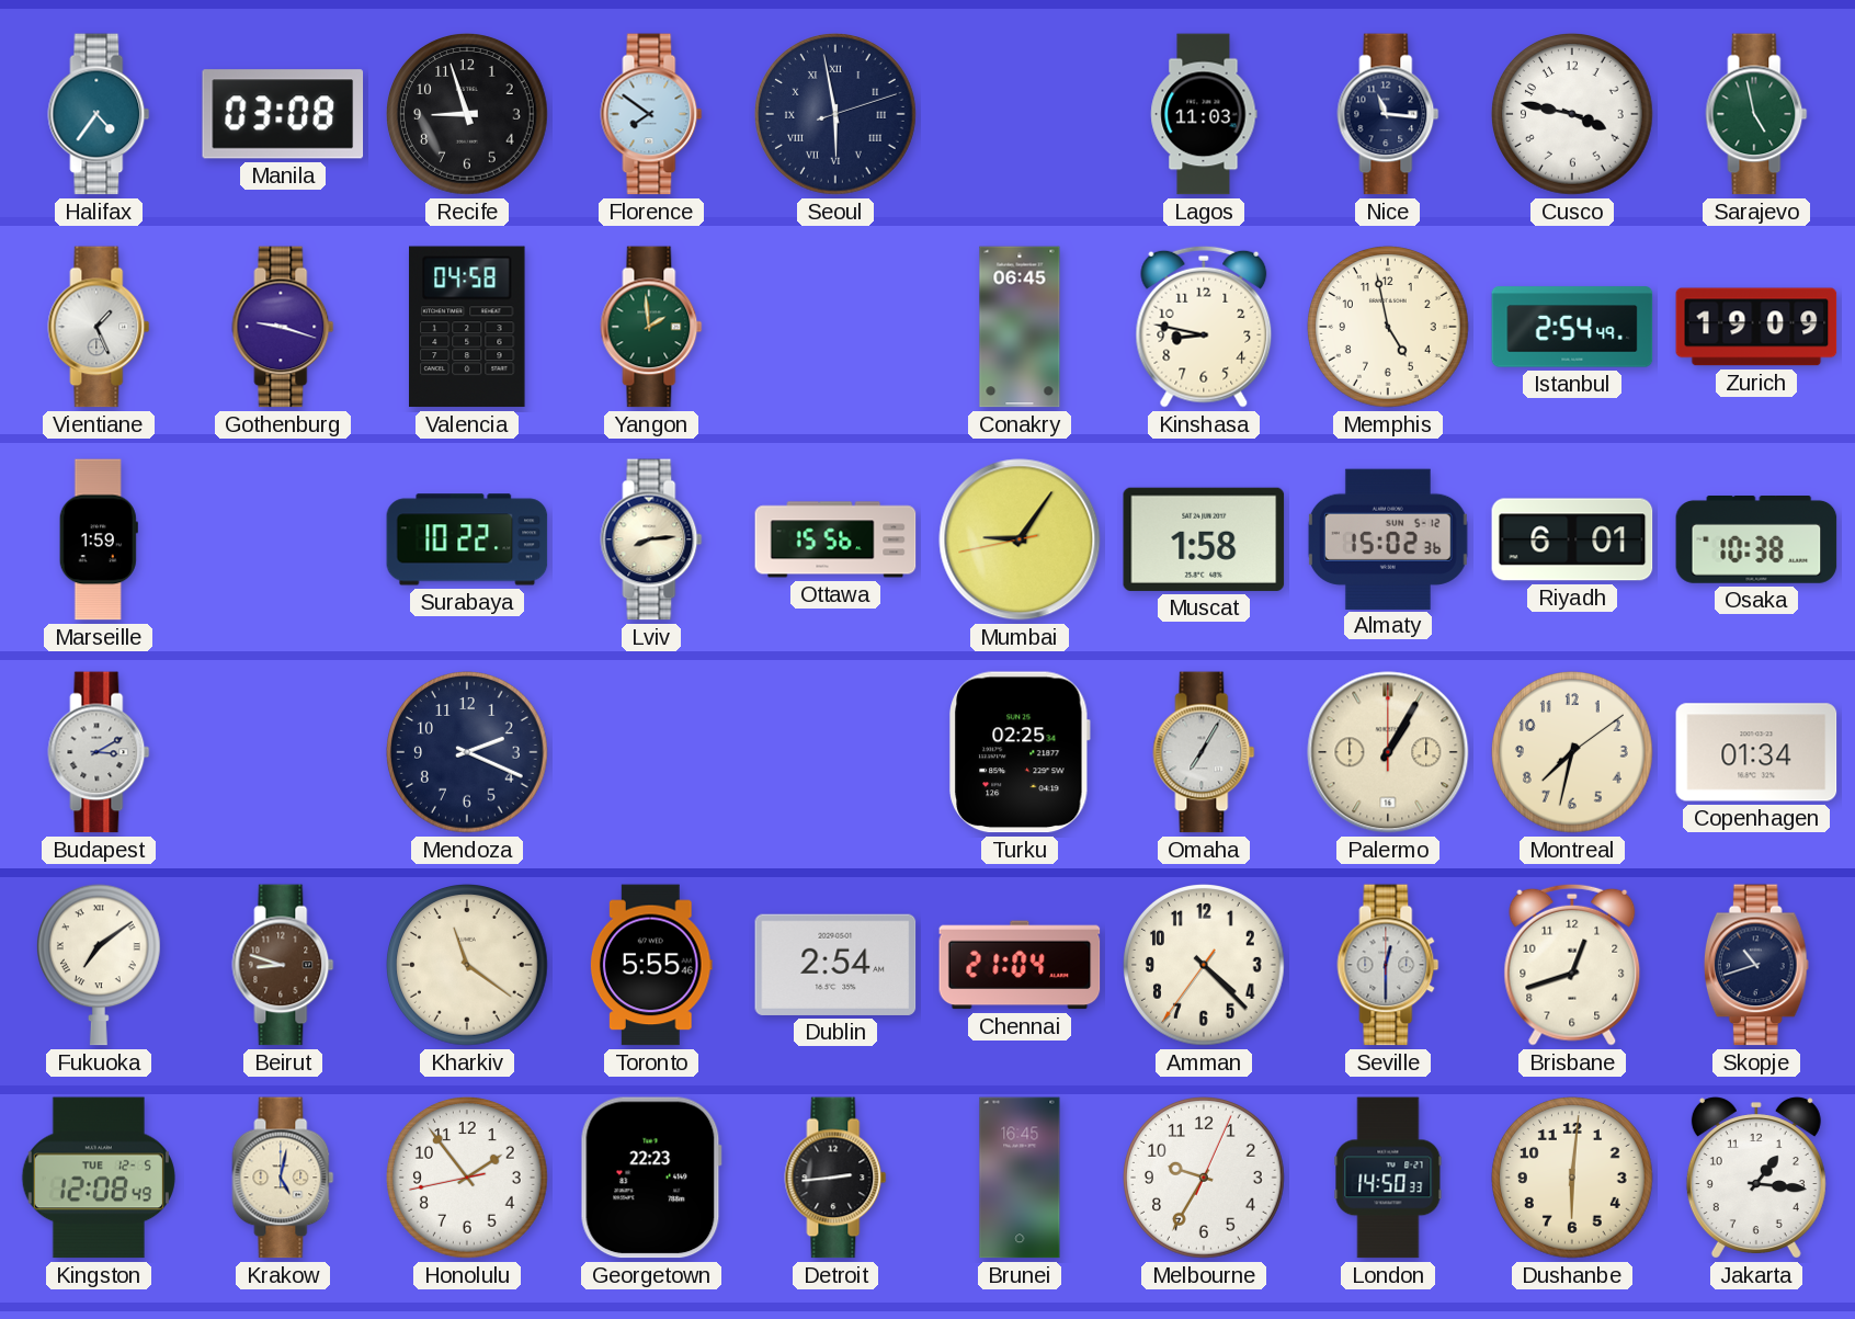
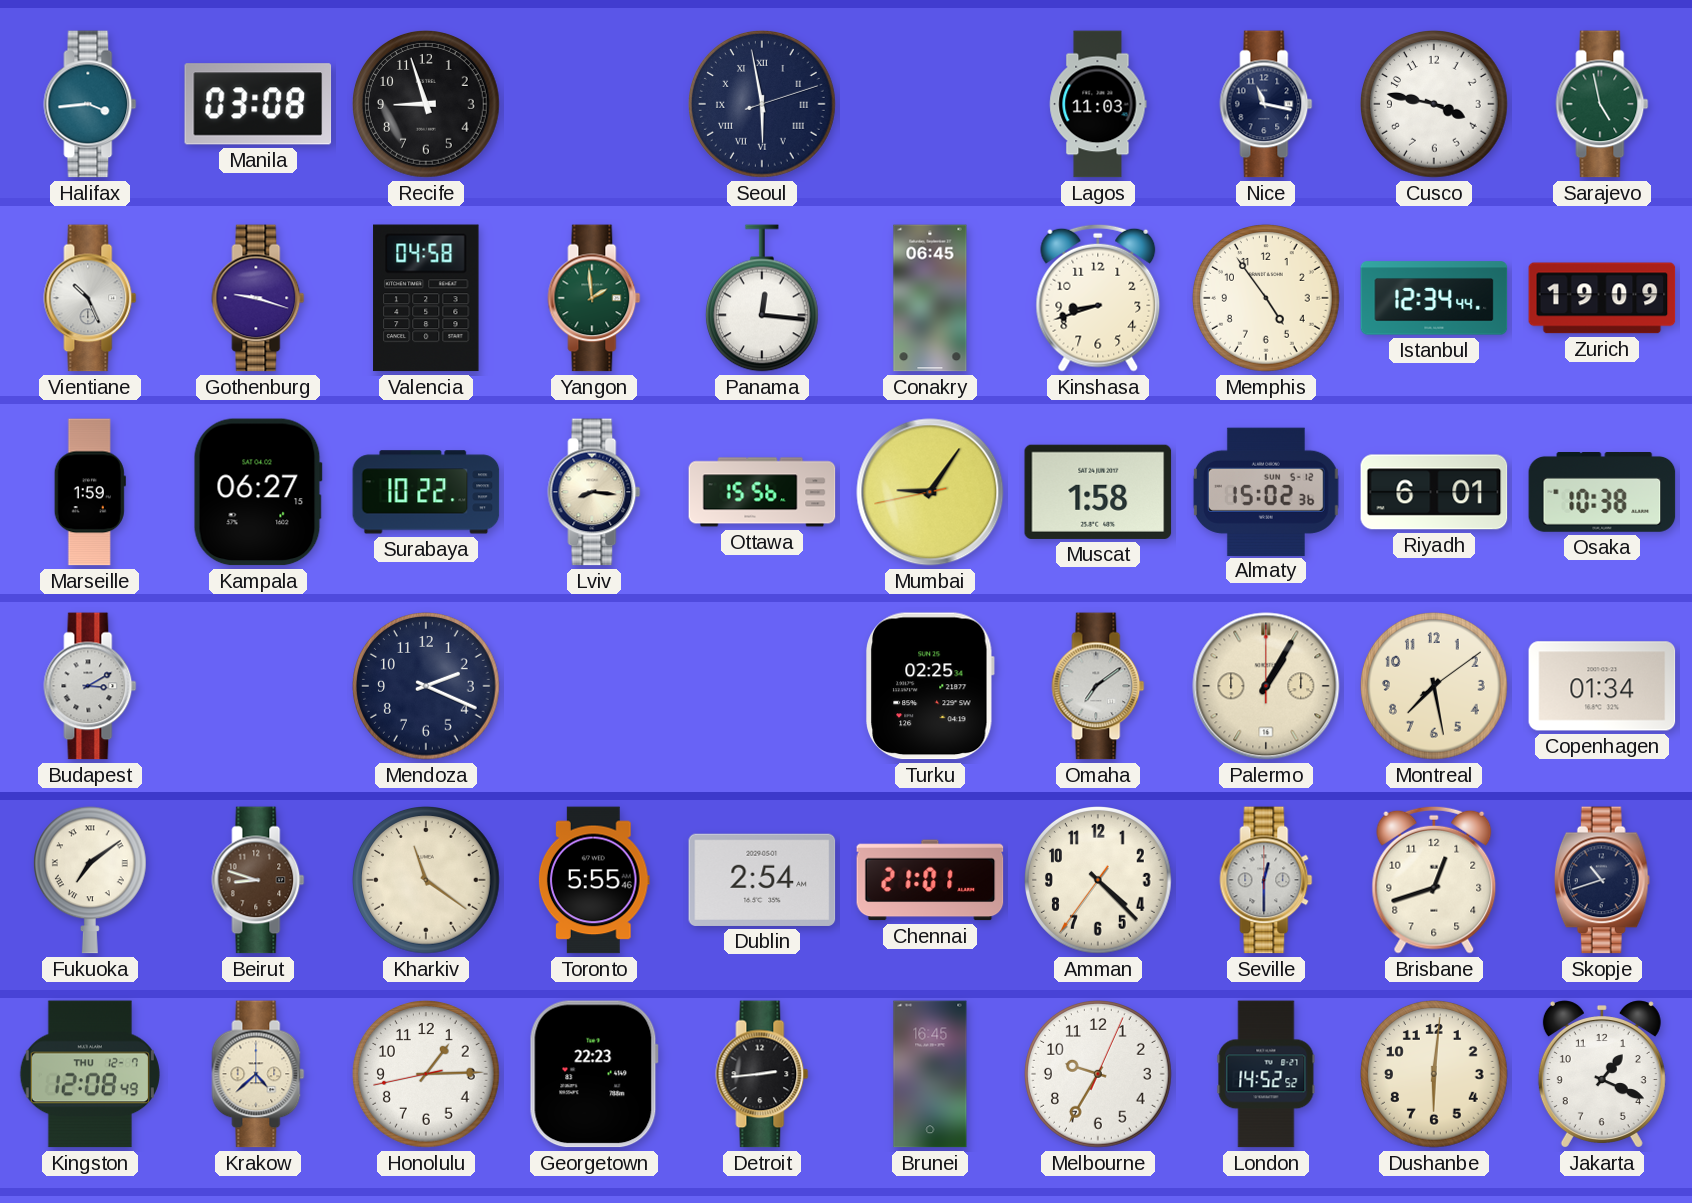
Halifax: 4:36 -> 3:44 (90, 104)
Florence: 7:51 -> none (651, 114)
Nice: 11:16 -> 11:17 (1266, 104)
Vientiane: 1:26 -> 10:26 (90, 298)
Panama: none -> 12:16 (762, 298)
Kinshasa: 8:47 -> 8:42 (1098, 298)
Memphis: 4:58 -> 4:54 (1266, 298)
Istanbul: 2:54 -> 12:34 (1434, 298)
Kampala: none -> 06:27 (258, 492)
Lviv: 8:14 -> 8:16 (594, 492)
Omaha: 7:05 -> 7:09 (1098, 686)
Montreal: 7:32 -> 7:28 (1434, 686)
Chennai: 21:04 -> 21:01 (930, 880)
Kingston date: TUE 12-5 -> THU 12-7 (90, 1074)
Krakow: 5:02 -> 4:38 (258, 1074)
Honolulu: 1:53 -> 1:14 (426, 1074)
London: 14:50 -> 14:52 (1266, 1074)
Jakarta: 1:16 -> 1:19 (1602, 1074)
